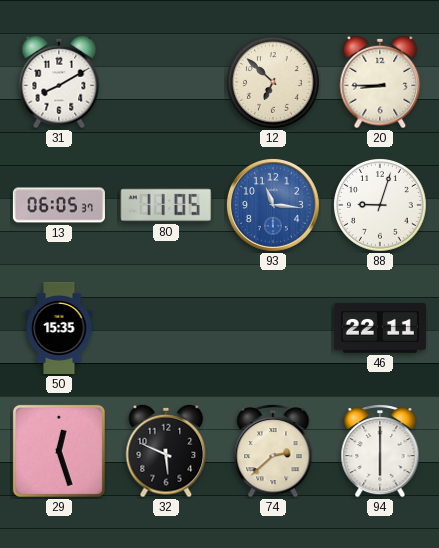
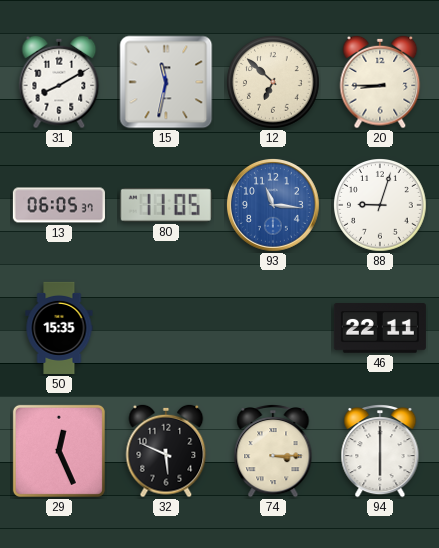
15: none -> 11:32 (166, 82)
29: 12:27 -> 12:26 (59, 451)
74: 2:38 -> 3:15 (273, 452)
